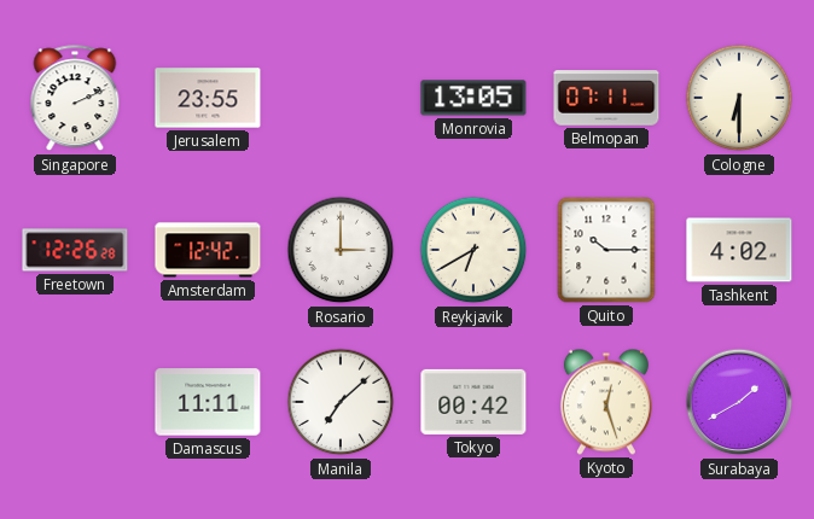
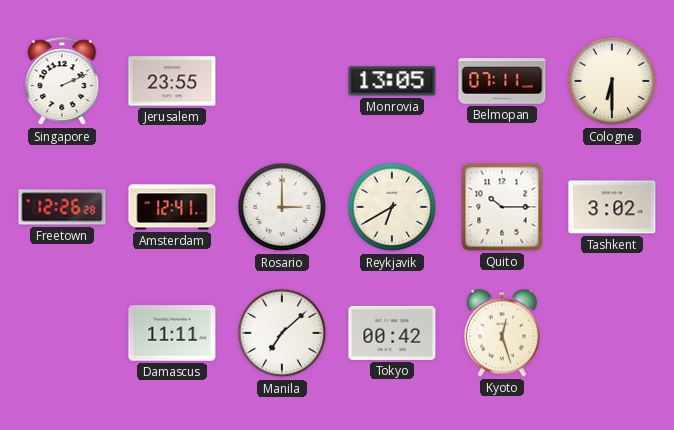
Amsterdam: 12:42 -> 12:41 (172, 207)
Tashkent: 4:02 -> 3:02 (612, 207)
Surabaya: 1:40 -> none (739, 402)
